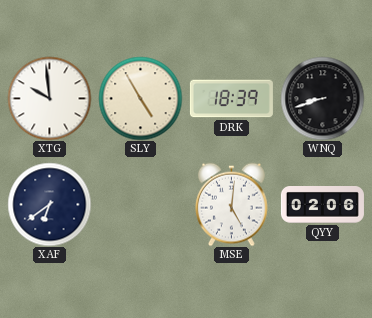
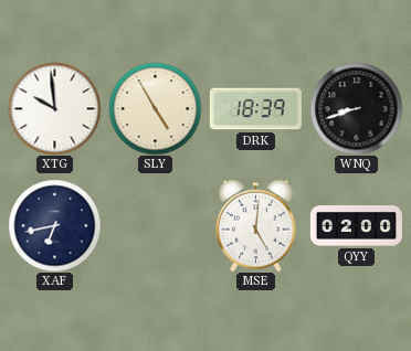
XAF: 6:39 -> 6:43 (54, 225)
QYY: 02:06 -> 02:00 (356, 226)
